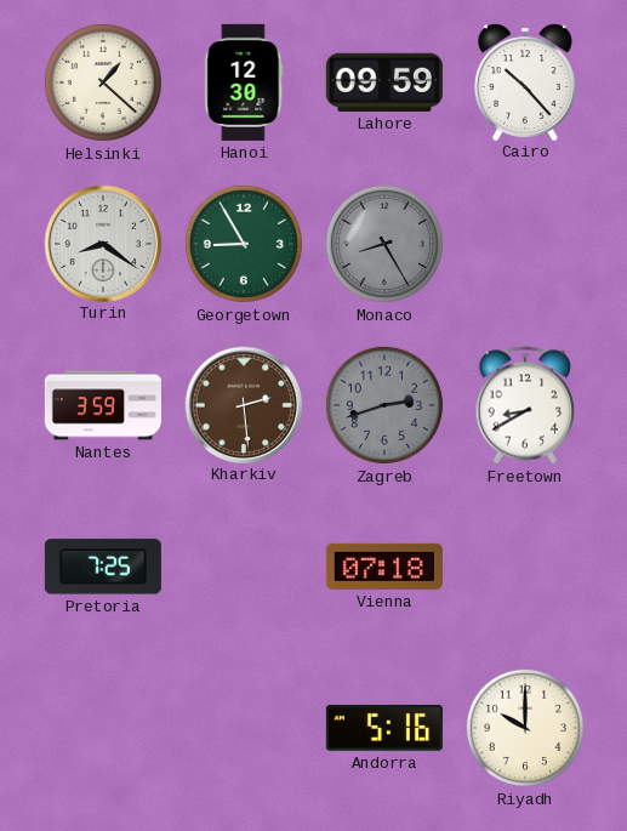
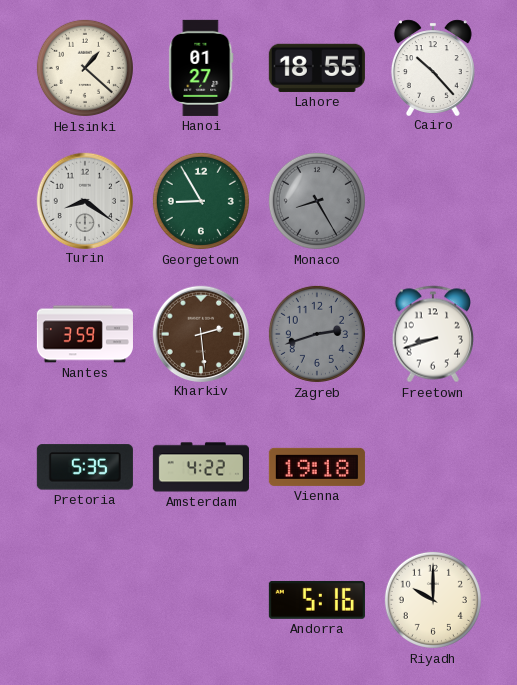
Hanoi: 12:30 -> 01:27 (201, 68)
Lahore: 09:59 -> 18:55 (317, 68)
Freetown: 8:40 -> 8:42 (433, 334)
Pretoria: 7:25 -> 5:35 (85, 467)
Amsterdam: none -> 4:22 (201, 467)
Vienna: 07:18 -> 19:18 (317, 467)
